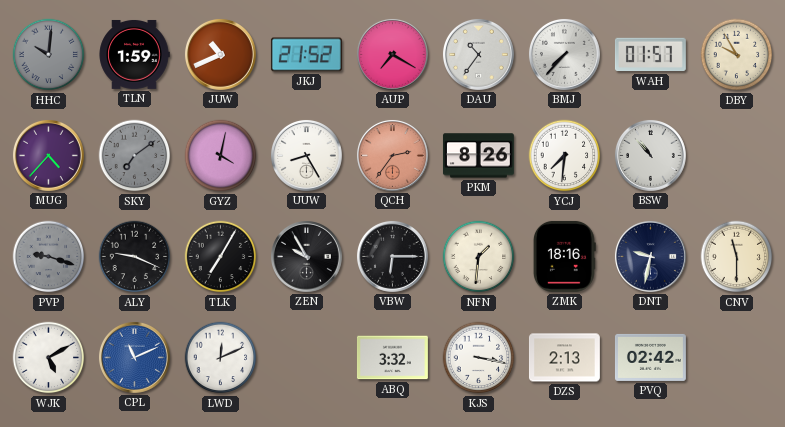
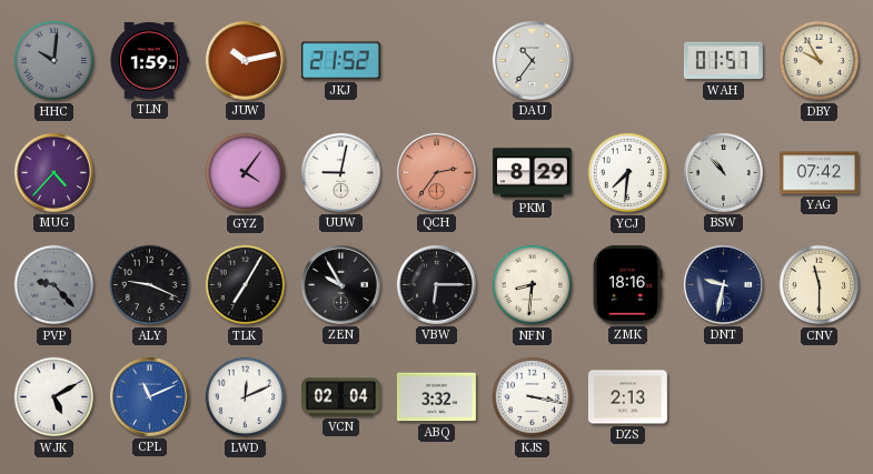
JUW: 10:41 -> 10:13 (245, 60)
AUP: 7:20 -> none (392, 54)
BMJ: 7:37 -> none (564, 54)
SKY: 7:09 -> none (135, 156)
GYZ: 4:02 -> 4:06 (246, 173)
UUW: 8:25 -> 9:02 (340, 172)
PKM: 8:26 -> 8:29 (532, 173)
YAG: none -> 07:42 (819, 173)
PVP: 9:18 -> 9:23 (54, 285)
NFN: 1:31 -> 8:31 (533, 285)
VCN: none -> 02:04 (340, 397)
PVQ: 02:42 -> none (650, 357)
